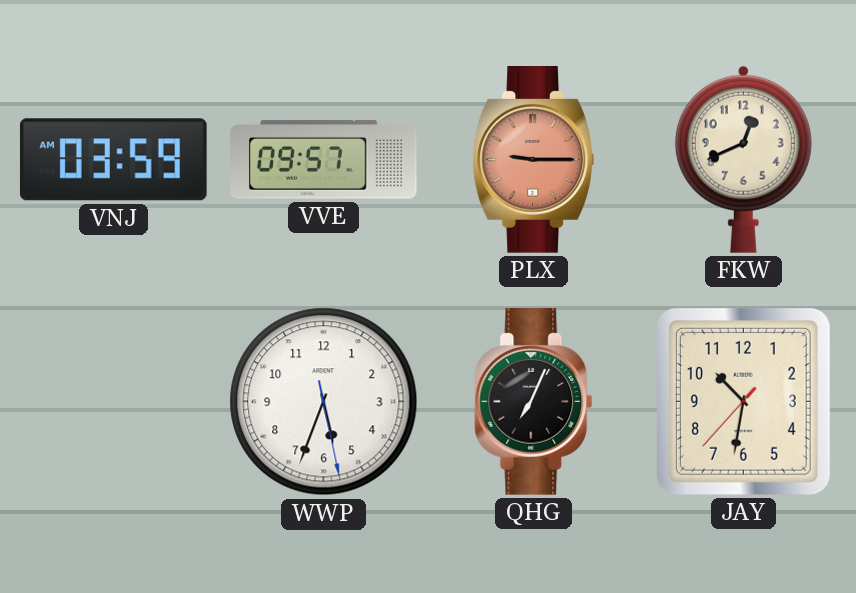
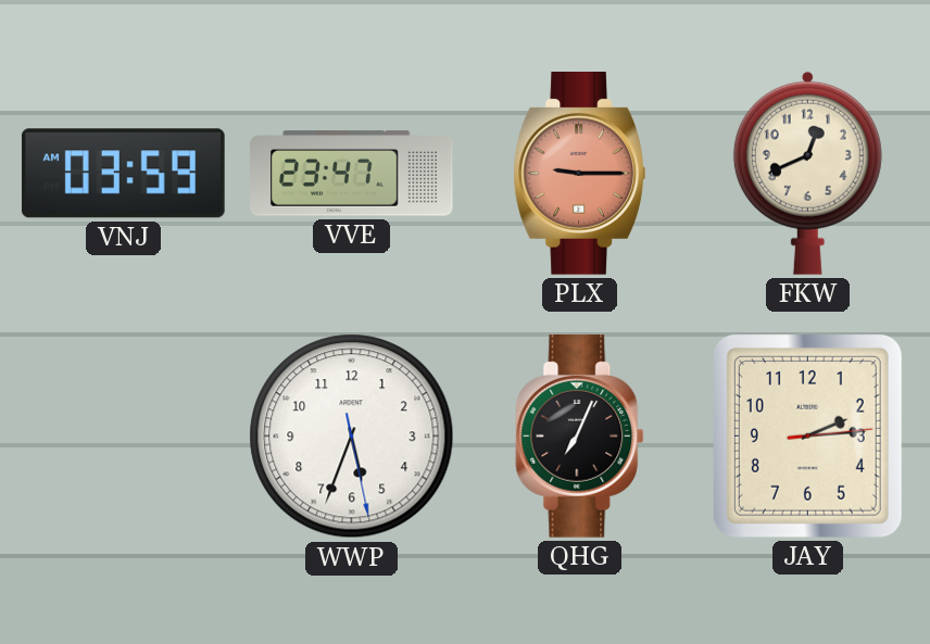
VVE: 09:57 -> 23:47 (352, 174)
JAY: 10:31 -> 2:14 (807, 435)
